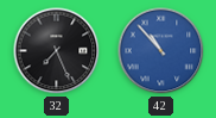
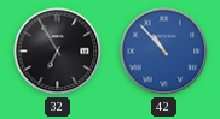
32: 7:26 -> 6:55 (58, 52)
